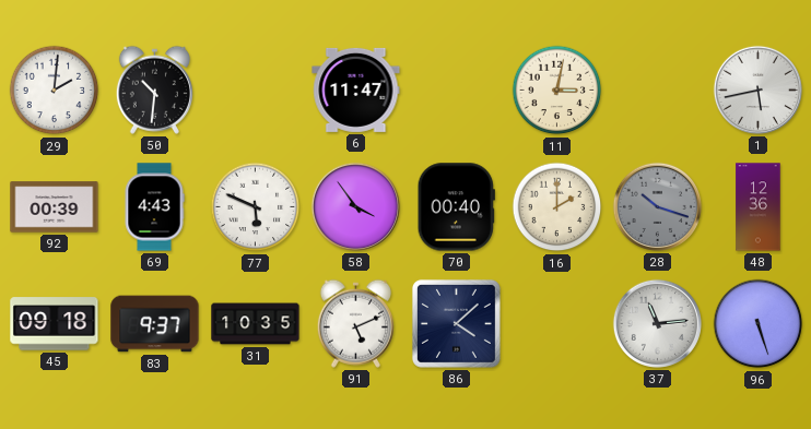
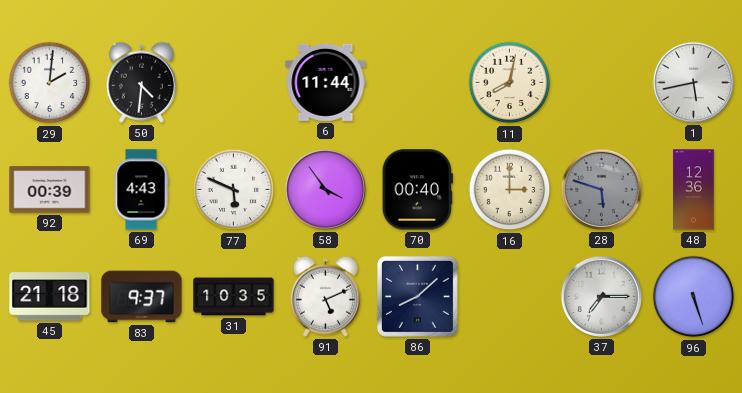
50: 10:31 -> 4:31 (141, 82)
6: 11:47 -> 11:44 (326, 82)
11: 3:02 -> 8:02 (510, 83)
16: 2:00 -> 3:00 (510, 190)
28: 10:18 -> 5:48 (601, 189)
45: 09:18 -> 21:18 (50, 297)
86: 4:08 -> 8:08 (417, 296)
37: 11:14 -> 7:15 (601, 296)
